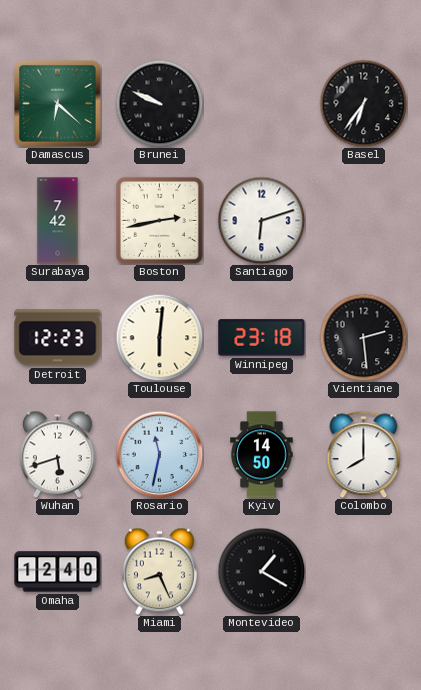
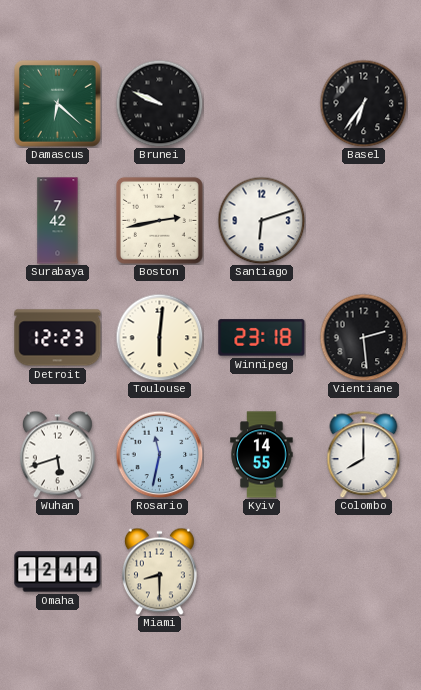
Kyiv: 14:50 -> 14:55 (262, 455)
Omaha: 12:40 -> 12:44 (58, 572)
Miami: 8:26 -> 8:30 (159, 571)
Montevideo: 1:20 -> none (261, 571)
